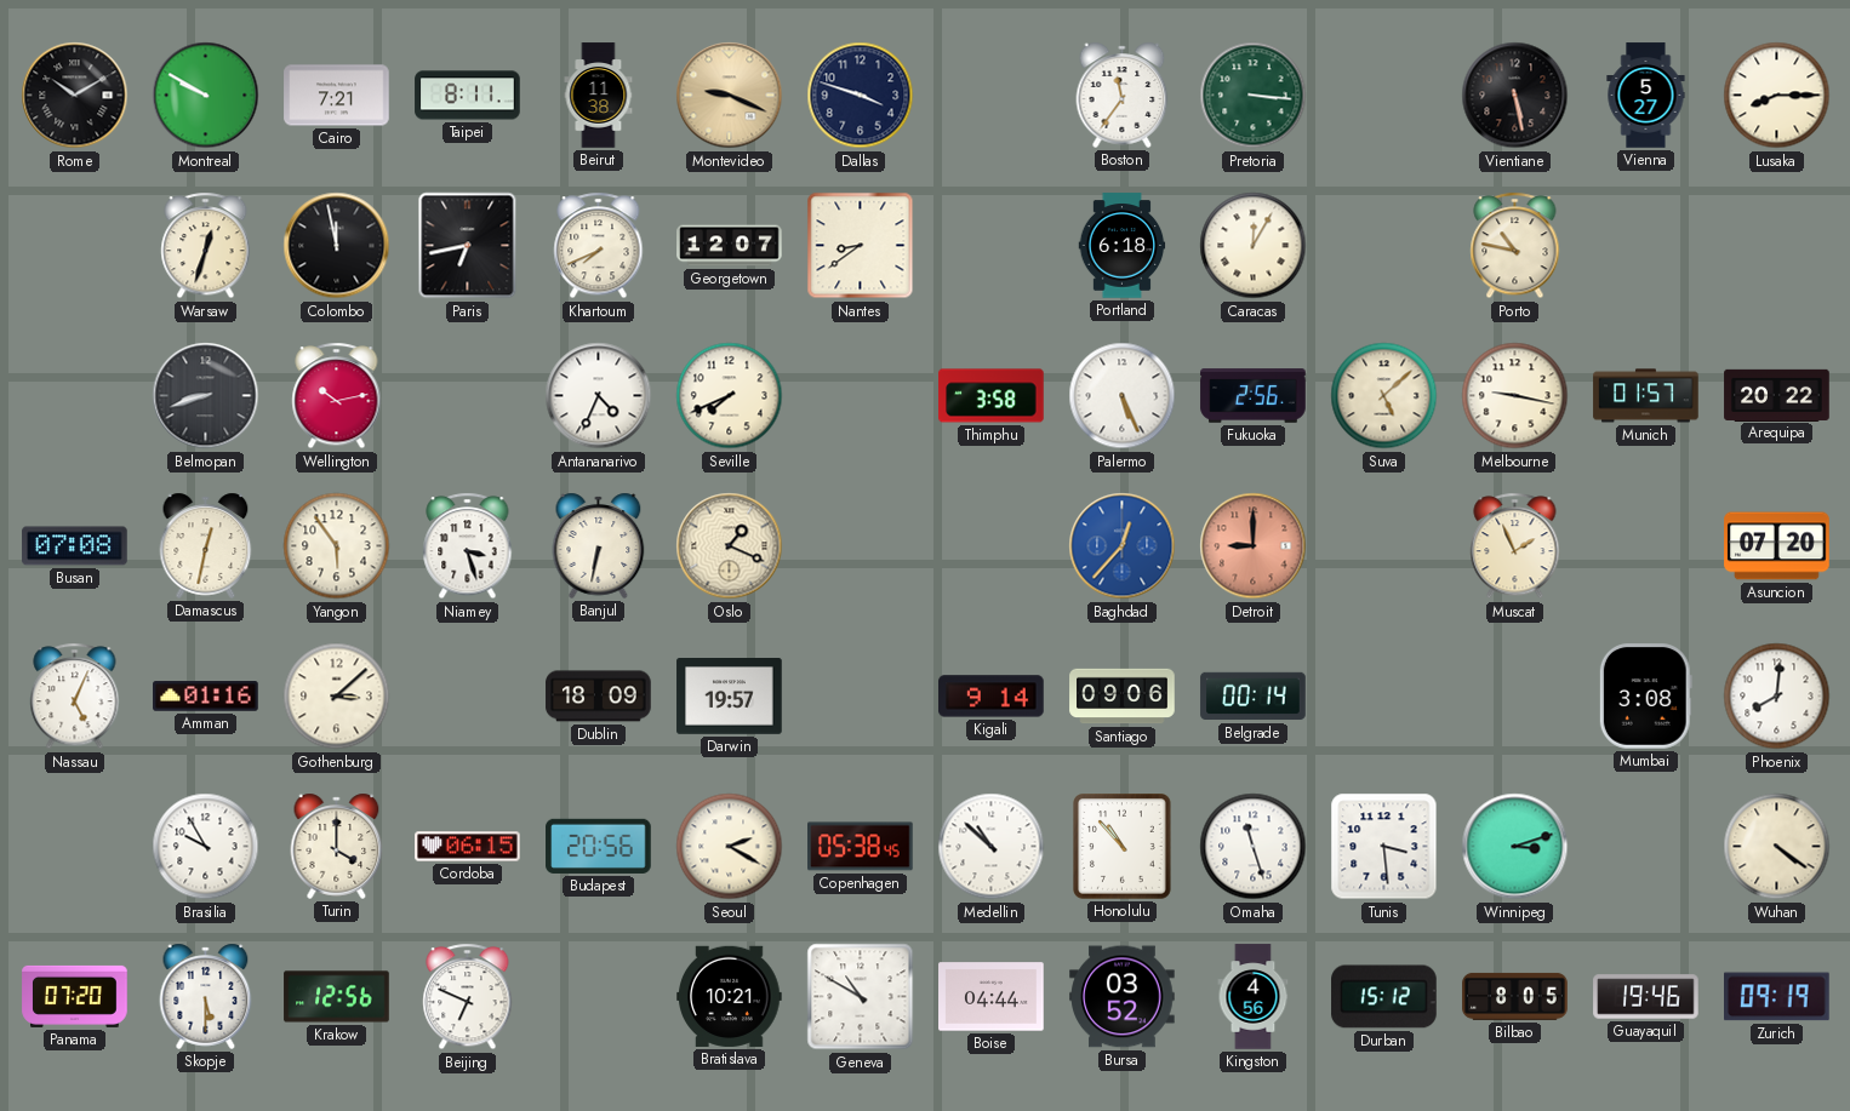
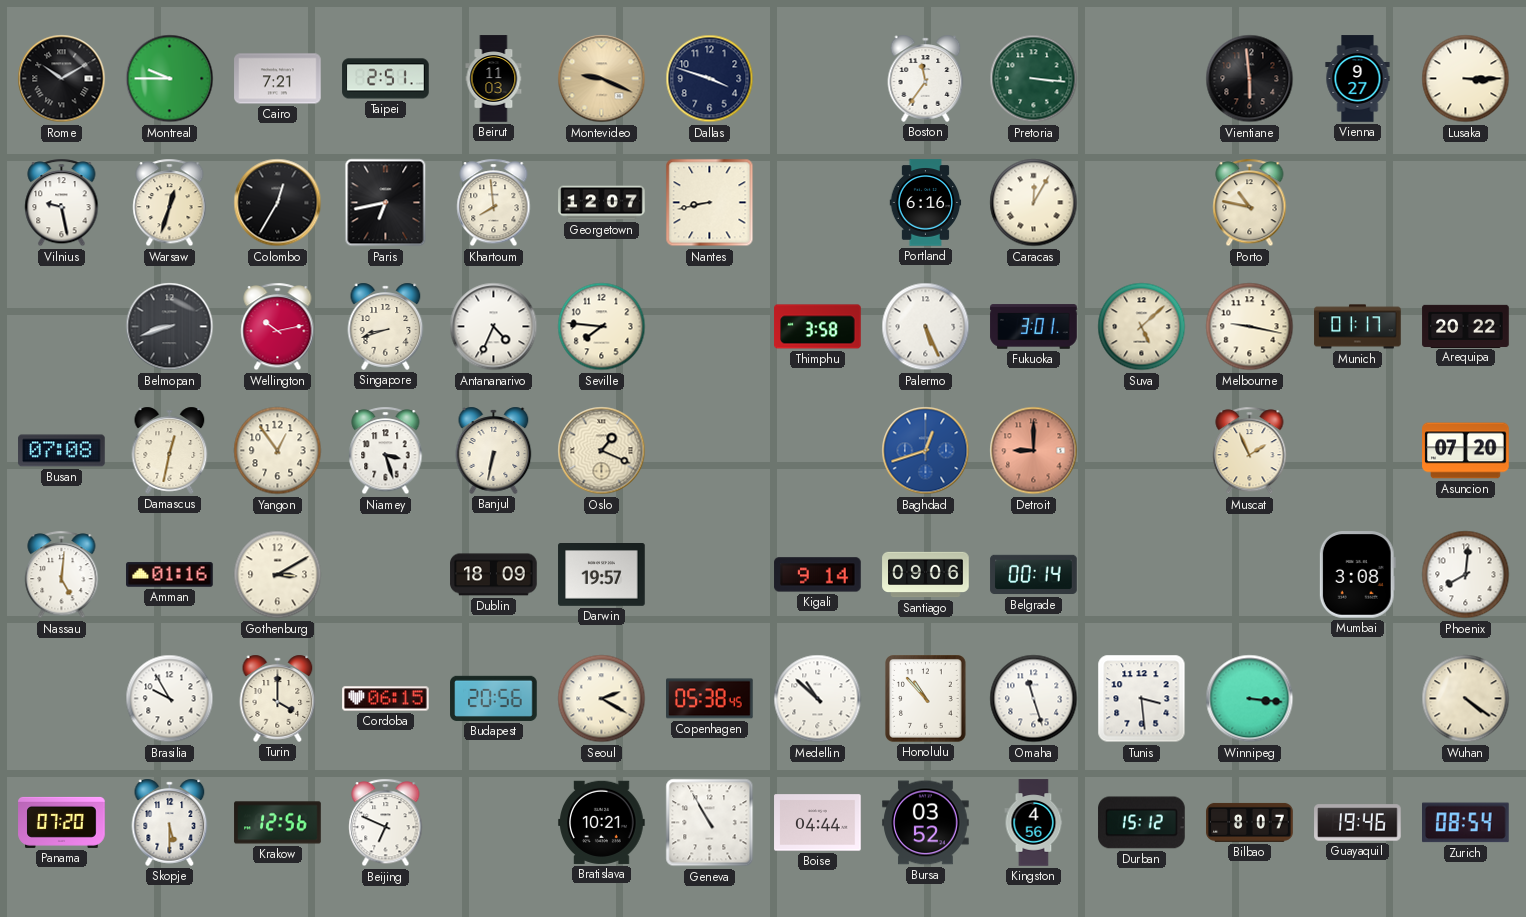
Montreal: 9:50 -> 9:45 (170, 79)
Taipei: 8:11 -> 2:51 (386, 79)
Beirut: 11:38 -> 11:03 (494, 79)
Vientiane: 5:28 -> 5:59 (1250, 79)
Vienna: 5:27 -> 9:27 (1358, 79)
Lusaka: 8:15 -> 3:15 (1466, 79)
Vilnius: none -> 9:28 (62, 203)
Colombo: 11:58 -> 12:35 (278, 203)
Khartoum: 7:41 -> 7:59 (494, 203)
Nantes: 8:39 -> 8:43 (710, 203)
Portland: 6:18 -> 6:16 (926, 203)
Singapore: none -> 8:42 (386, 326)
Seville: 7:41 -> 7:46 (602, 327)
Fukuoka: 2:56 -> 3:01 (1034, 327)
Munich: 01:57 -> 01:17 (1358, 327)
Yangon: 5:54 -> 12:54 (278, 451)
Baghdad: 12:37 -> 12:42 (926, 451)
Nassau: 5:04 -> 5:01 (62, 575)
Gothenburg: 3:08 -> 3:10 (278, 575)
Winnipeg: 3:12 -> 3:16 (1250, 699)
Geneva: 10:50 -> 10:55 (710, 823)
Bilbao: 8:05 -> 8:07 (1250, 822)
Zurich: 09:19 -> 08:54 (1466, 823)
